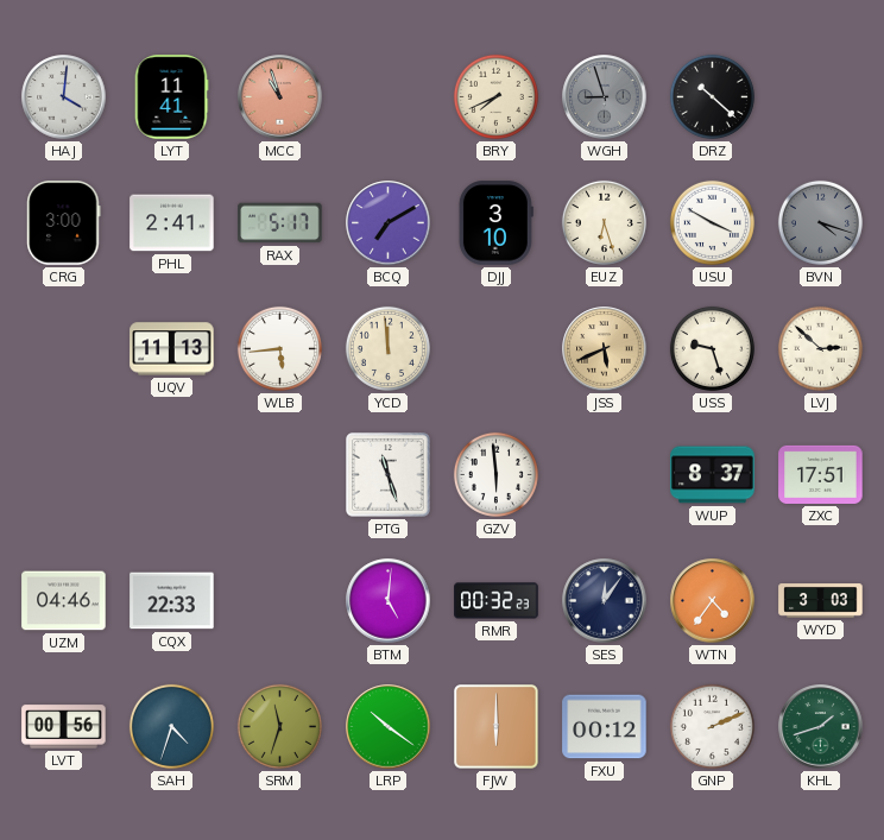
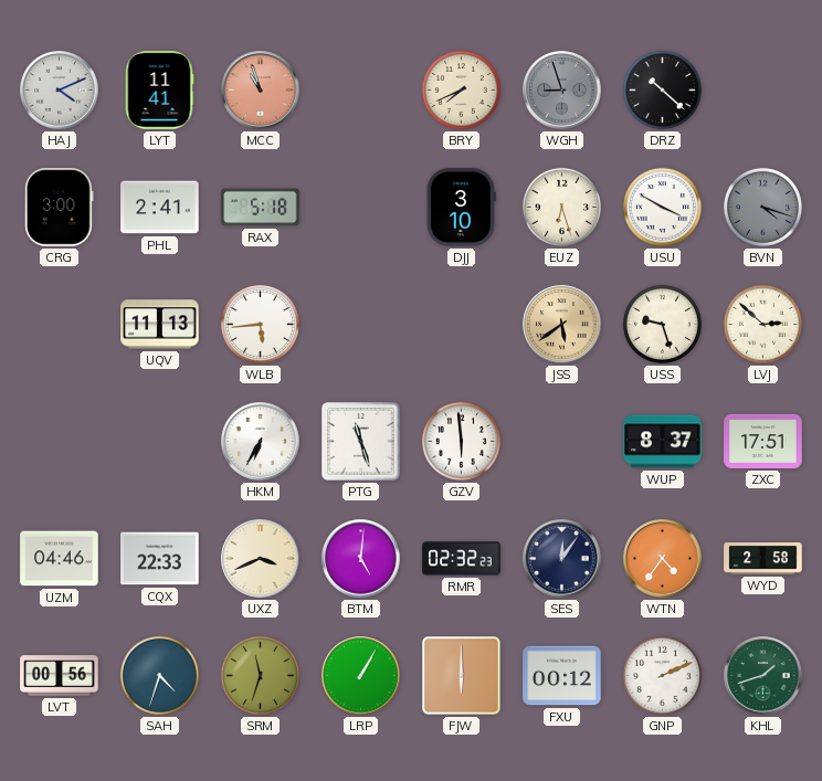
HAJ: 4:01 -> 4:11 (60, 91)
RAX: 5:17 -> 5:18 (261, 208)
BCQ: 7:10 -> none (389, 223)
YCD: 11:59 -> none (387, 348)
JSS: 5:41 -> 5:39 (562, 325)
HKM: none -> 6:35 (261, 442)
UXZ: none -> 3:41 (261, 559)
RMR: 00:32 -> 02:32 (462, 559)
WYD: 3:03 -> 2:58 (763, 559)
LRP: 10:21 -> 1:05 (361, 676)
